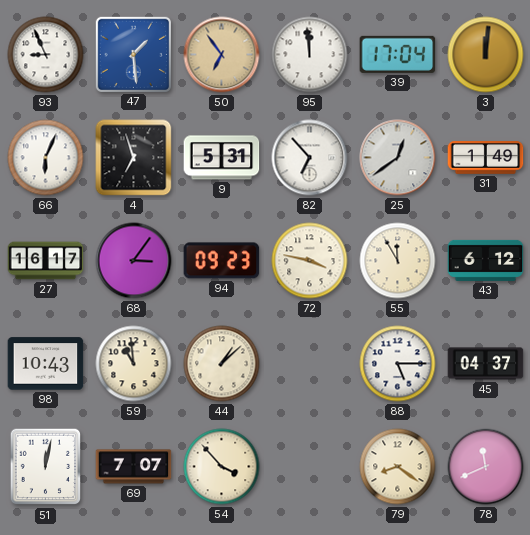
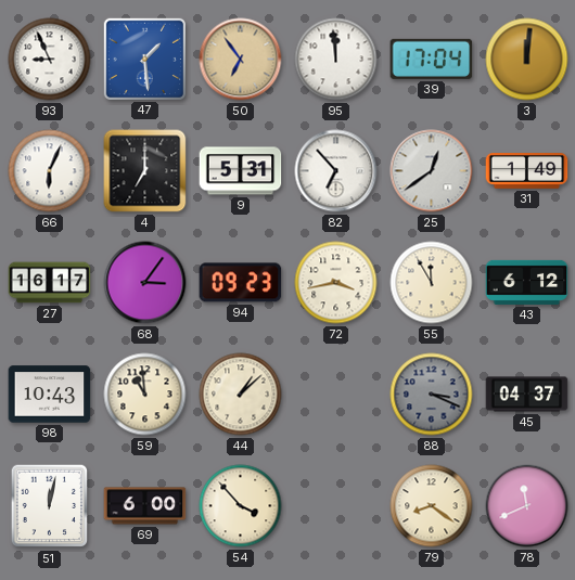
4: 6:57 -> 7:00 (145, 171)
72: 3:47 -> 3:43 (336, 283)
88: 5:15 -> 3:19 (432, 395)
88 dial: white -> grey (432, 395)
69: 7:07 -> 6:00 (145, 506)
